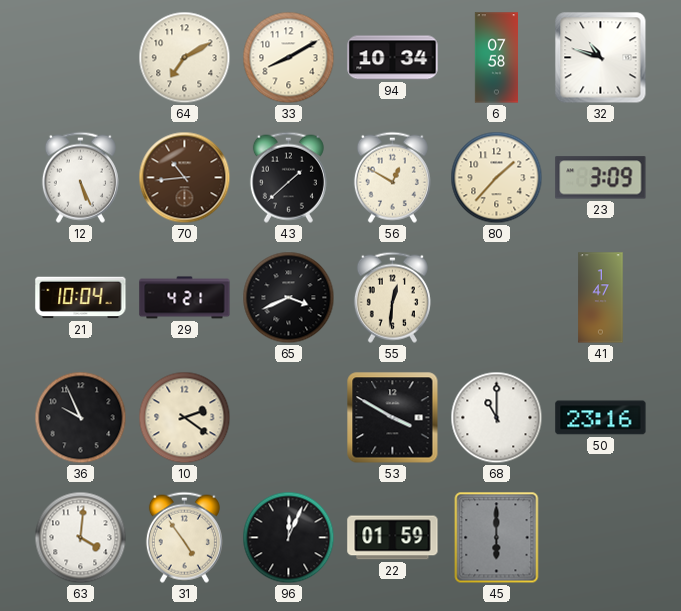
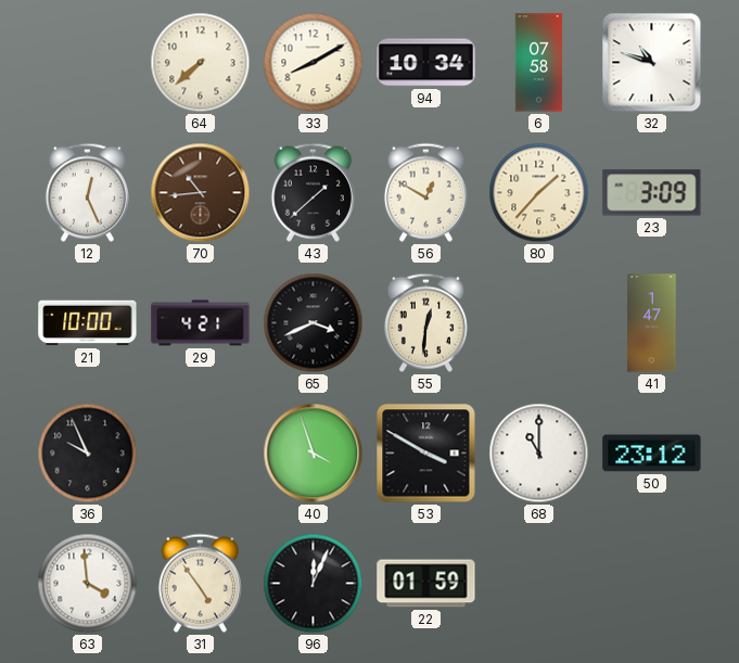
64: 7:10 -> 7:38 (201, 63)
12: 5:26 -> 12:26 (87, 192)
21: 10:04 -> 10:00 (88, 323)
10: 2:21 -> none (185, 418)
40: none -> 3:57 (314, 454)
50: 23:16 -> 23:12 (652, 454)
63: 4:01 -> 3:59 (88, 584)
45: 6:00 -> none (497, 538)
